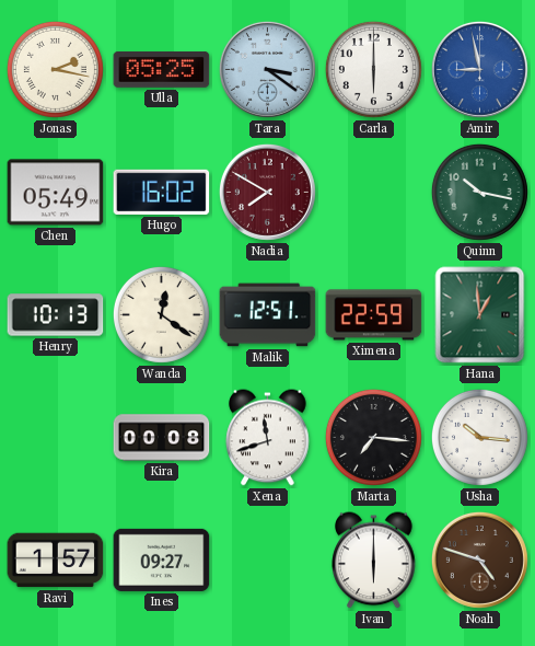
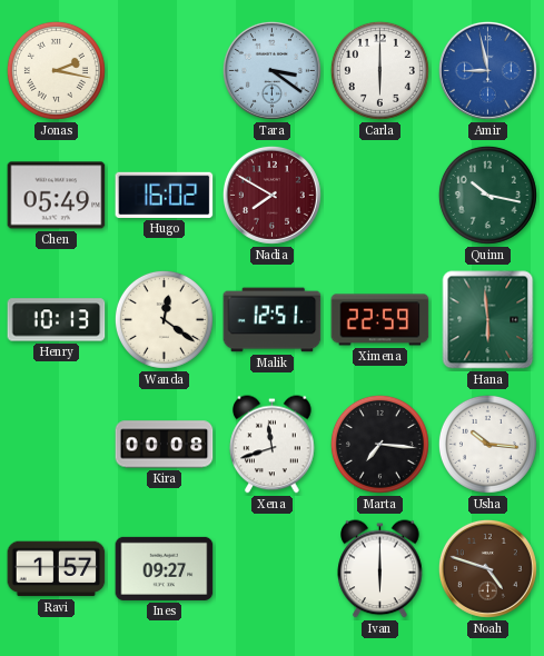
Ulla: 05:25 -> none (162, 69)
Hana: 12:59 -> 5:59 (488, 320)
